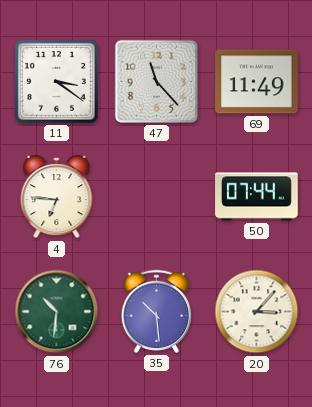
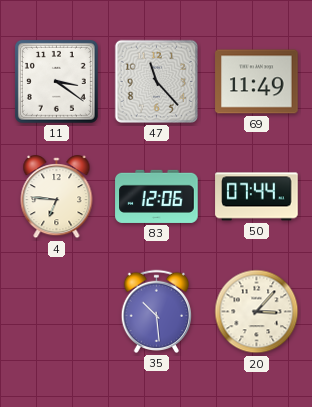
83: none -> 12:06 (157, 196)
76: 10:31 -> none (57, 312)
